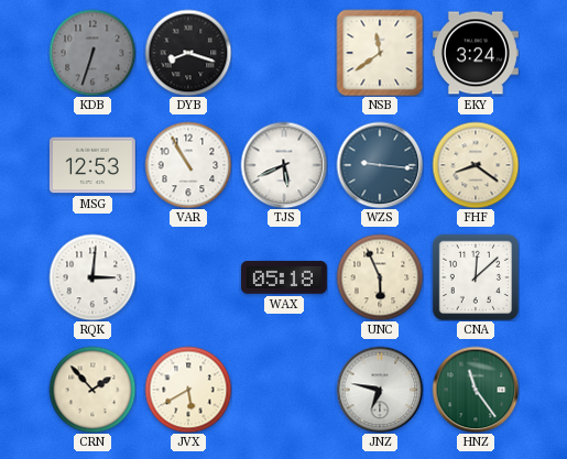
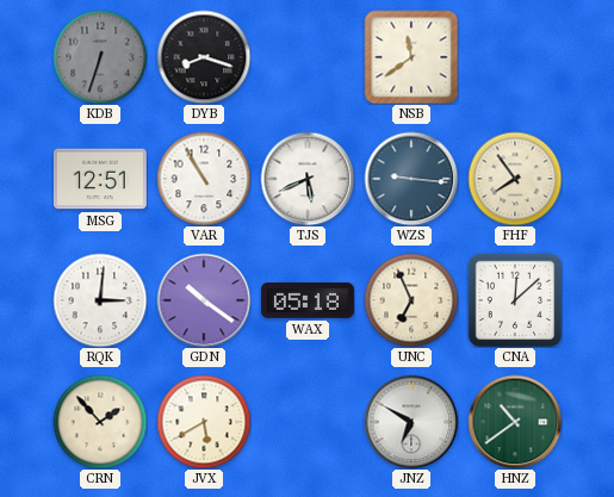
EKY: 3:24 -> none (476, 53)
MSG: 12:53 -> 12:51 (100, 179)
FHF: 8:21 -> 7:54 (515, 179)
GDN: none -> 10:21 (204, 300)
UNC: 5:56 -> 6:56 (411, 300)
JNZ: 6:47 -> 6:50 (411, 422)
HNZ: 11:24 -> 10:39 (515, 422)
